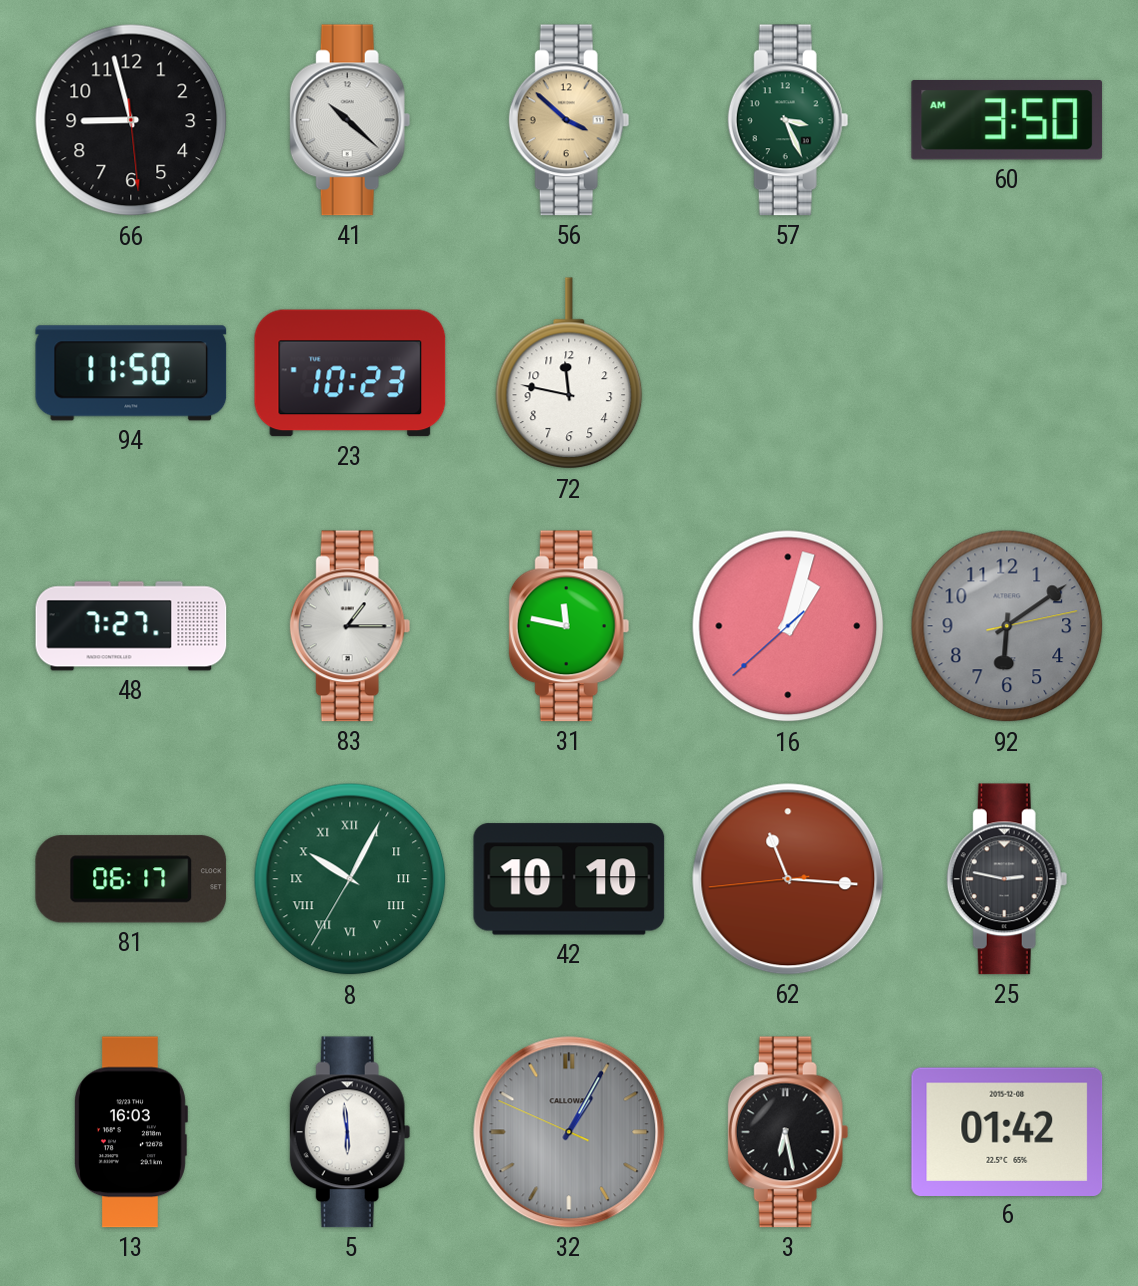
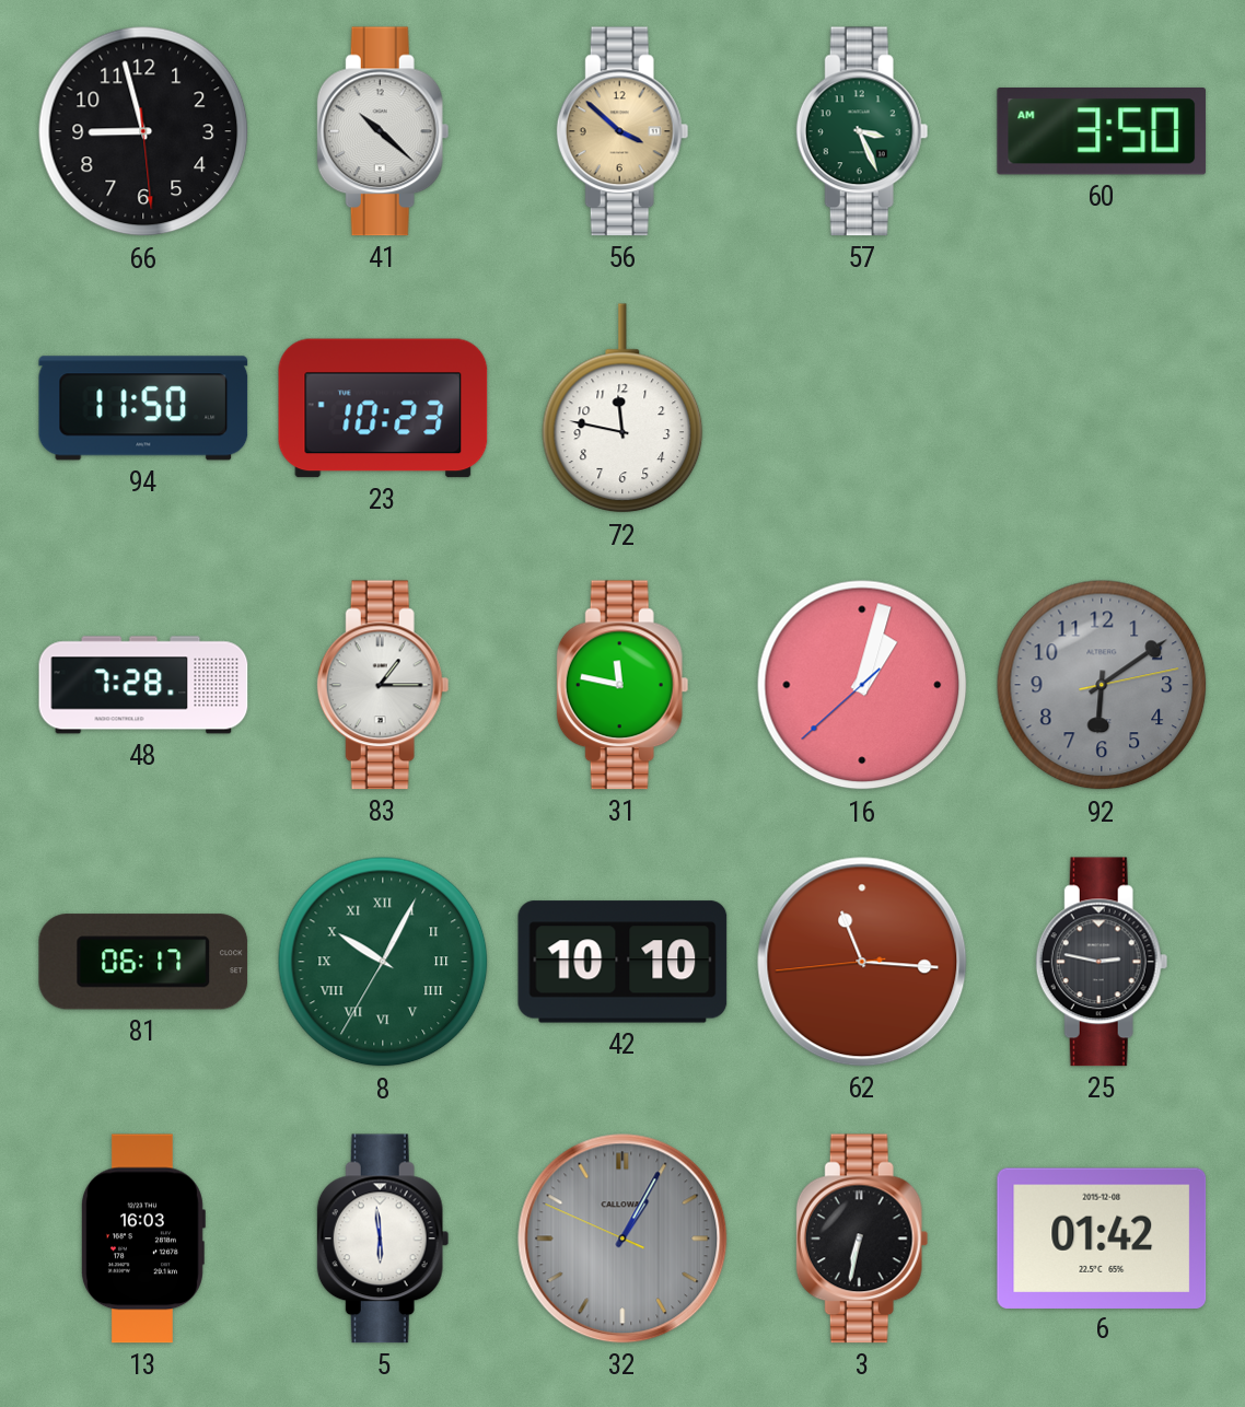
48: 7:27 -> 7:28 (143, 685)
3: 6:28 -> 6:32 (862, 1239)
